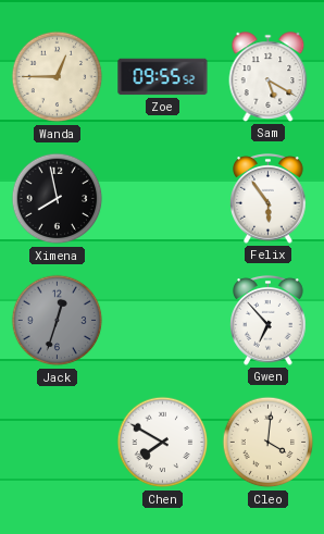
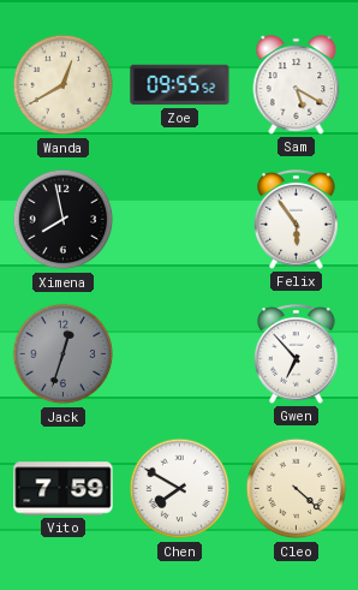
Wanda: 12:45 -> 12:40 (64, 85)
Vito: none -> 7:59 (64, 489)
Cleo: 4:01 -> 4:22 (297, 489)
